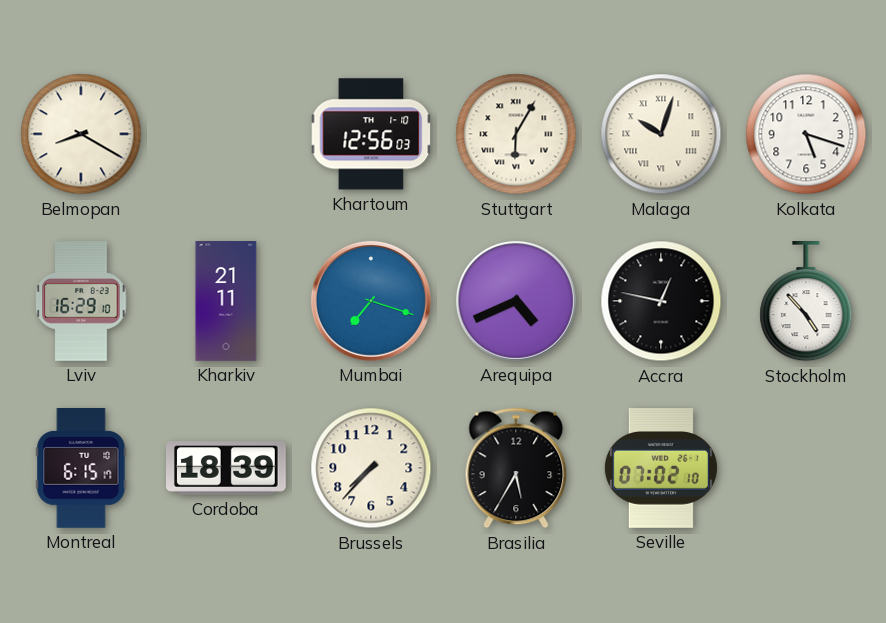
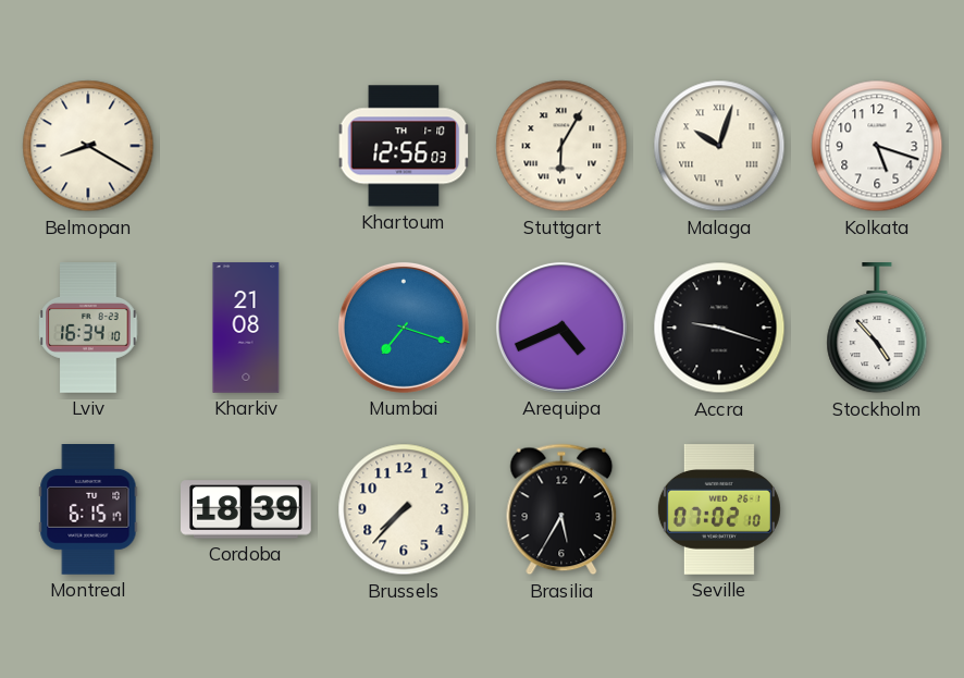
Lviv: 16:29 -> 16:34 (88, 328)
Kharkiv: 21:11 -> 21:08 (246, 328)
Accra: 12:47 -> 9:18 (719, 328)
